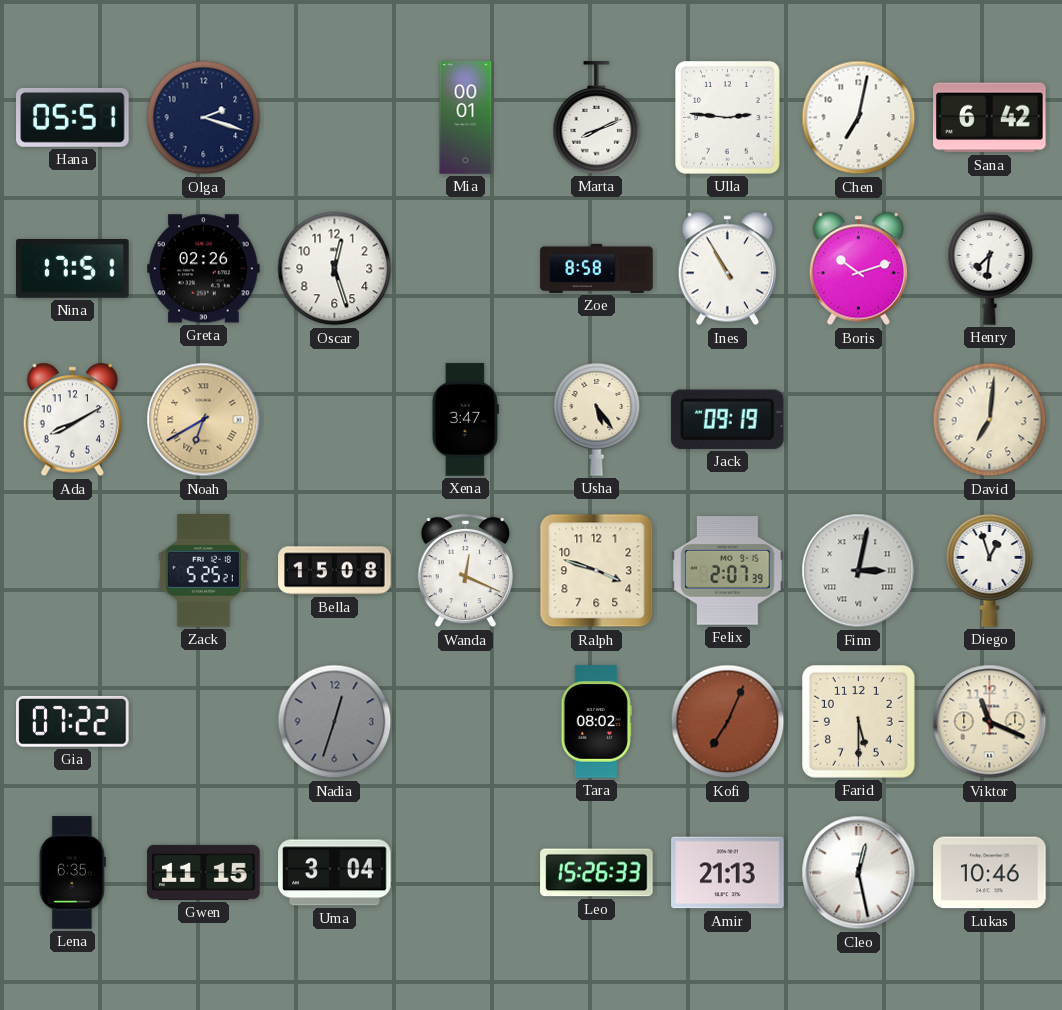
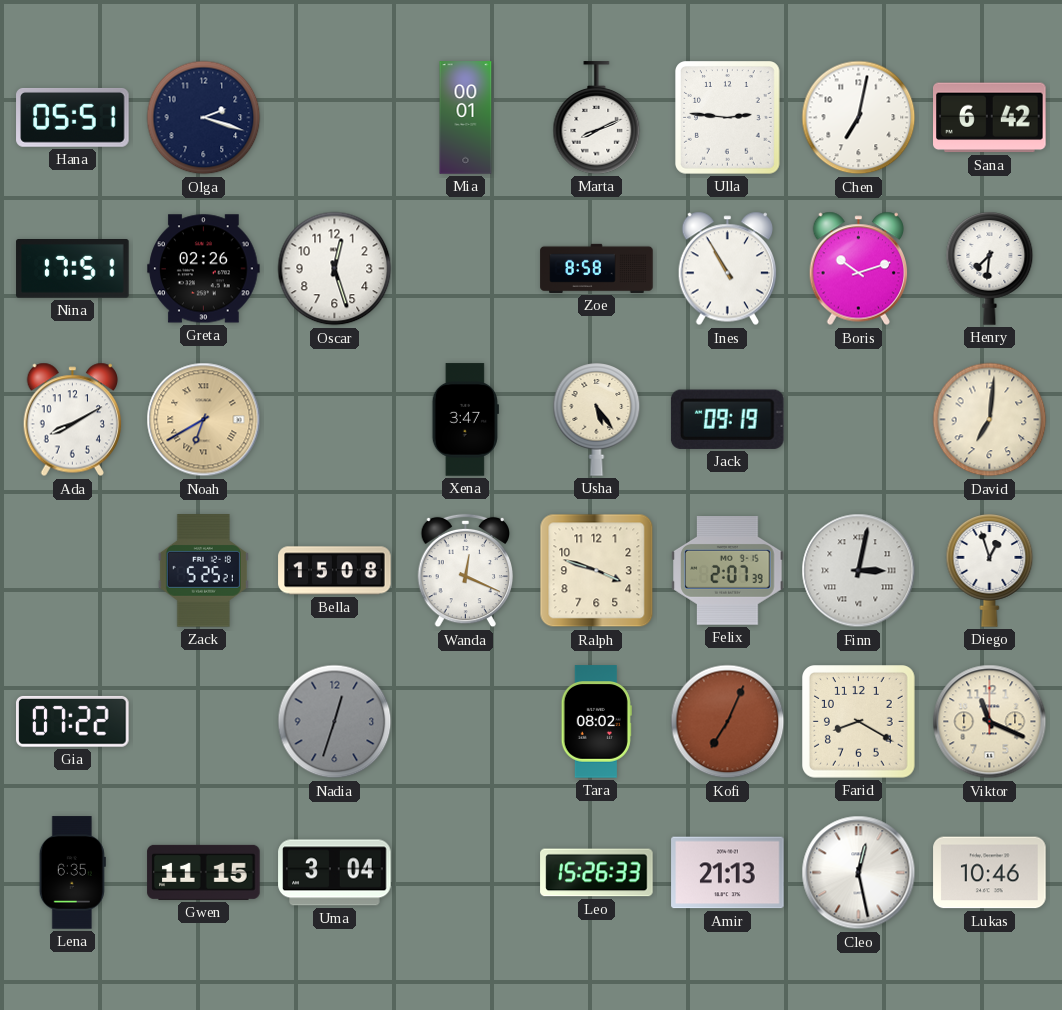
Farid: 5:30 -> 8:20 (859, 722)
